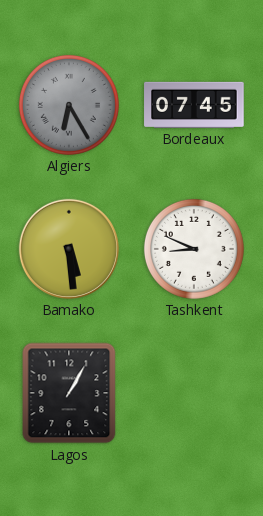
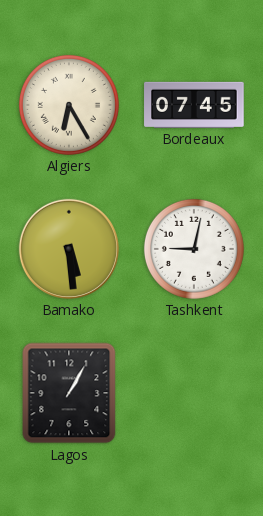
Algiers dial: grey -> cream (69, 105)
Tashkent: 8:49 -> 9:02 (194, 249)
